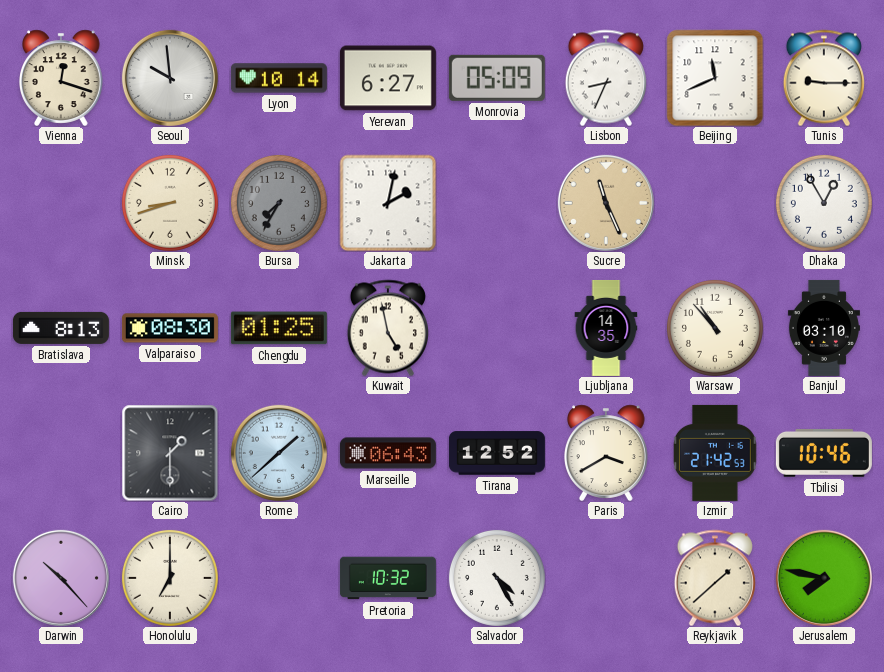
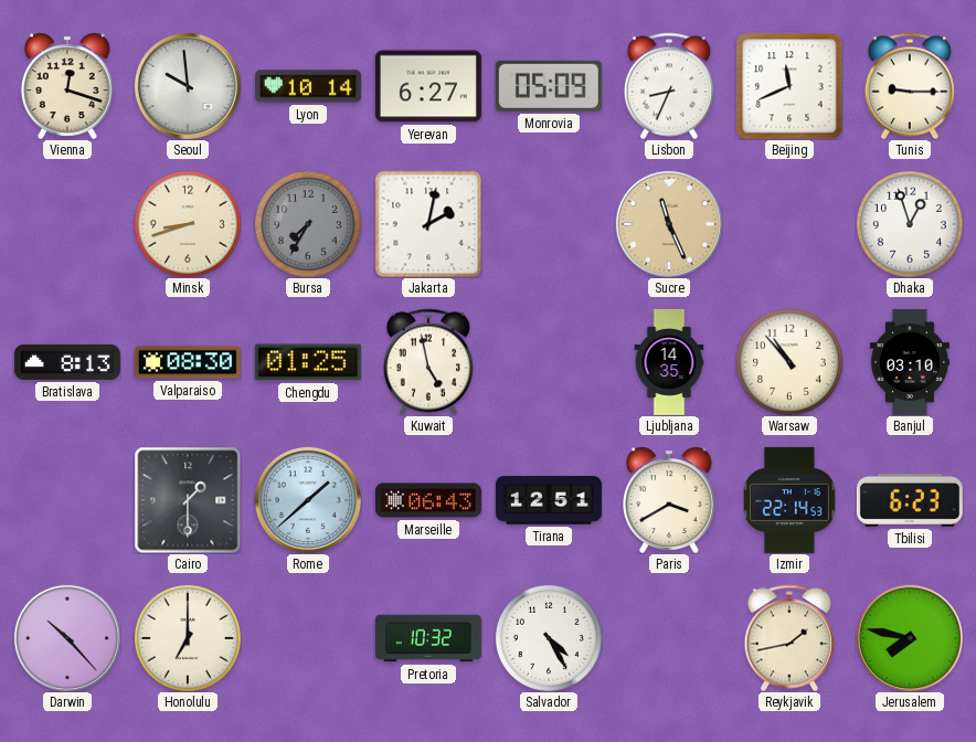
Dhaka: 12:55 -> 12:57 (910, 224)
Tirana: 12:52 -> 12:51 (549, 500)
Izmir: 21:42 -> 22:14 (789, 500)
Tbilisi: 10:46 -> 6:23 (910, 500)
Reykjavik: 1:38 -> 1:43 (789, 638)
